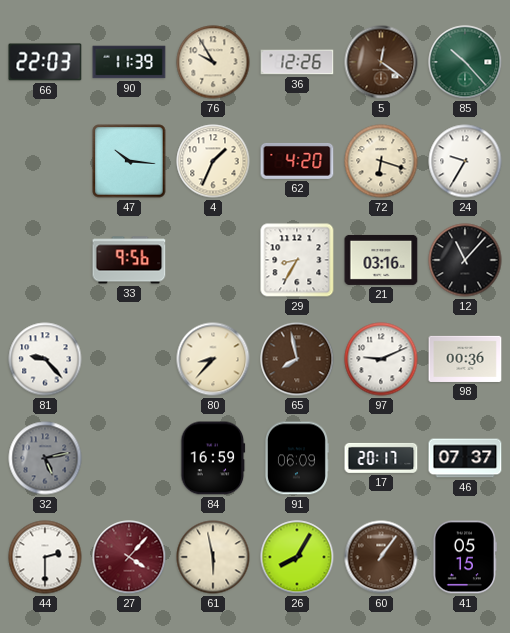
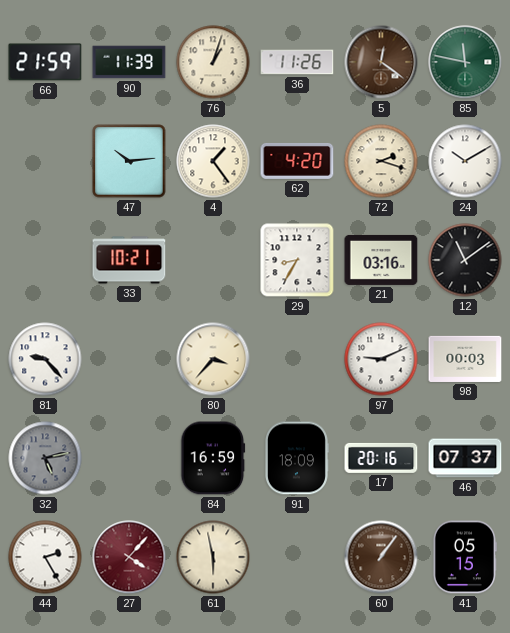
66: 22:03 -> 21:59 (45, 62)
76: 9:55 -> 1:03 (213, 62)
36: 12:26 -> 11:26 (297, 62)
85: 10:23 -> 11:47 (465, 62)
47: 10:16 -> 10:14 (129, 161)
4: 1:34 -> 1:24 (213, 161)
72: 6:18 -> 2:18 (381, 161)
24: 9:35 -> 10:10 (465, 161)
33: 9:56 -> 10:21 (129, 260)
12: 11:07 -> 11:09 (465, 260)
80: 8:37 -> 3:37 (213, 359)
65: 7:58 -> none (297, 359)
98: 00:36 -> 00:03 (465, 359)
91: 06:09 -> 18:09 (296, 458)
17: 20:17 -> 20:16 (381, 458)
44: 2:30 -> 2:25 (45, 557)
26: 8:05 -> none (297, 557)
